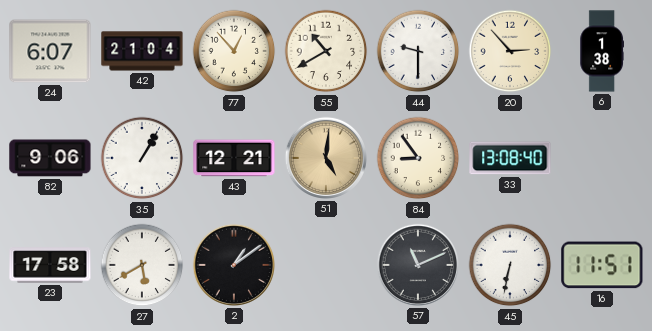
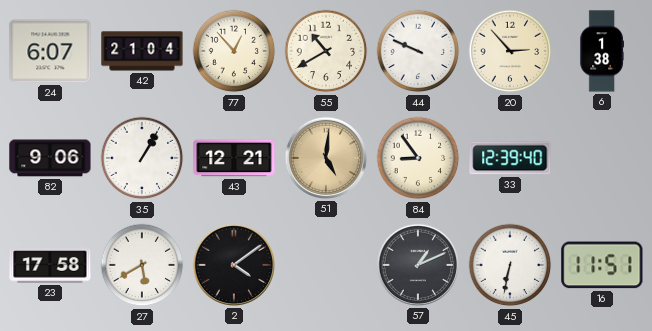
44: 9:30 -> 9:49 (418, 51)
33: 13:08 -> 12:39 (510, 158)
2: 1:09 -> 4:09 (234, 265)
57: 11:11 -> 1:11 (418, 265)
